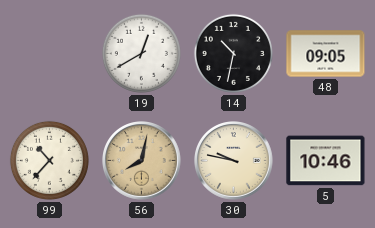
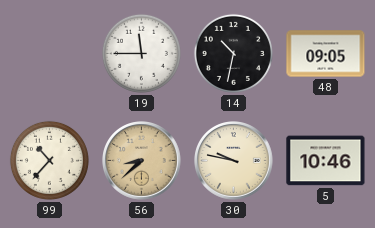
19: 12:40 -> 11:45 (141, 53)
56: 8:02 -> 8:38 (142, 161)
